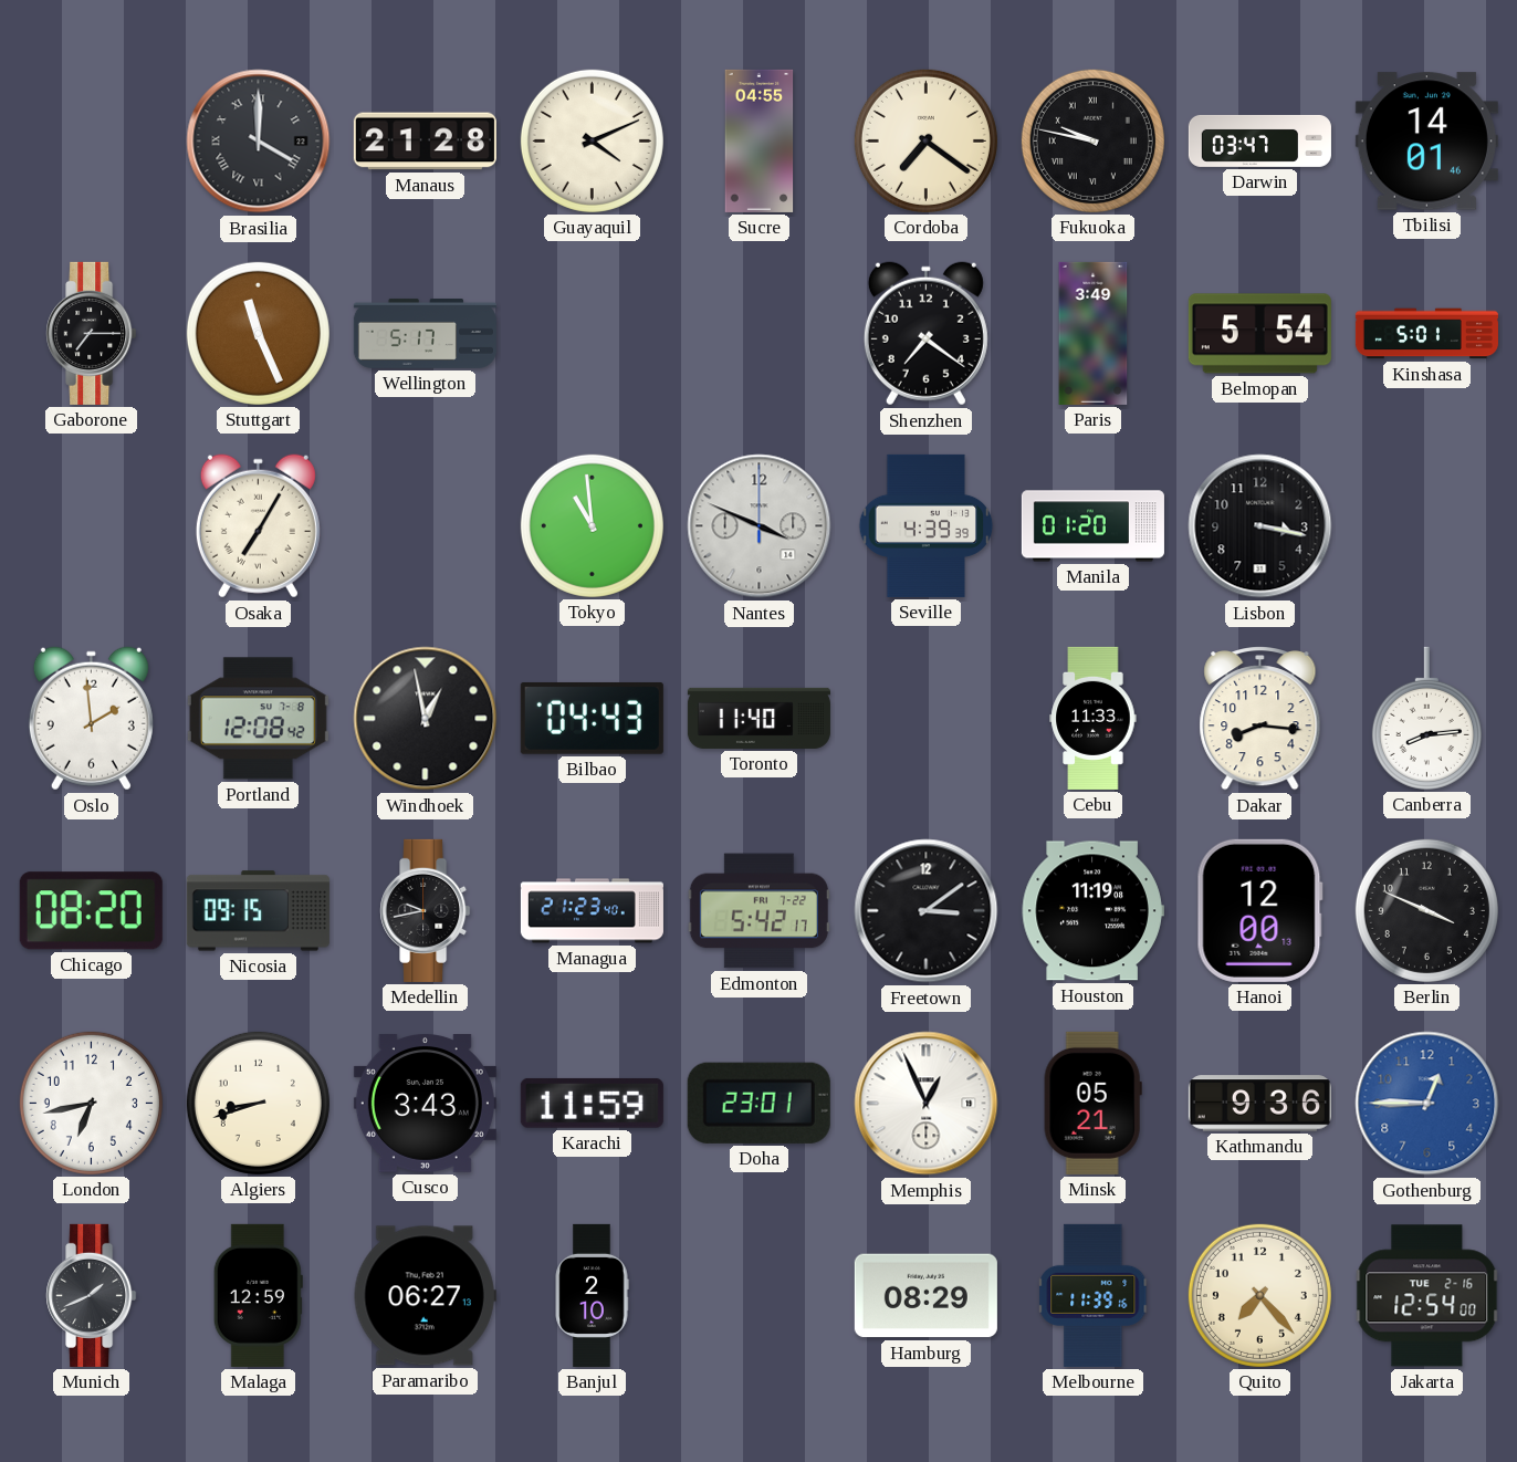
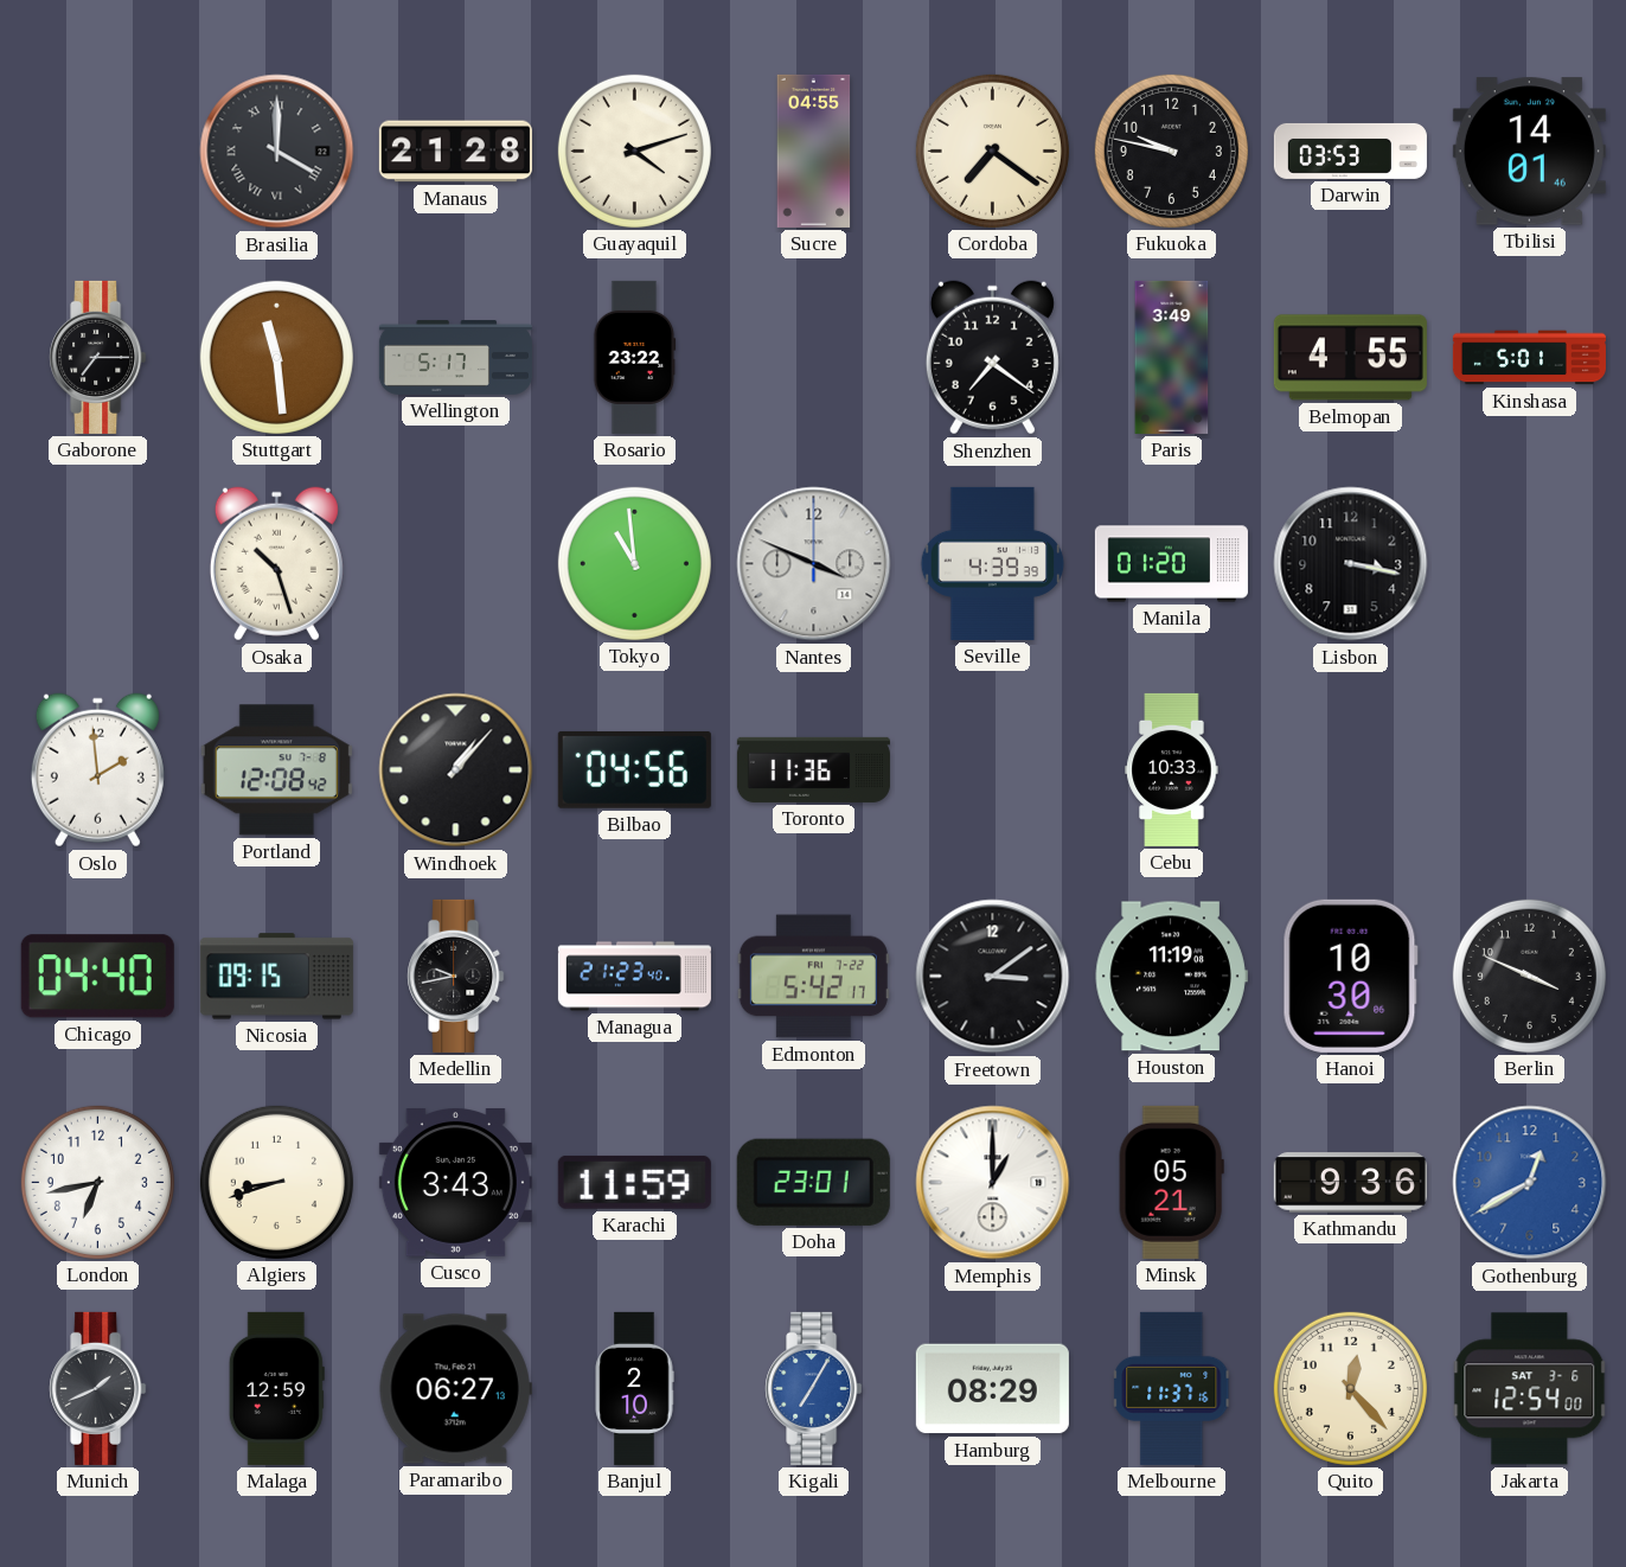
Guayaquil: 4:11 -> 4:12 (634, 151)
Fukuoka numerals: Roman -> Arabic (1171, 151)
Darwin: 03:47 -> 03:53 (1350, 151)
Stuttgart: 11:26 -> 11:29 (276, 357)
Rosario: none -> 23:22 (635, 357)
Belmopan: 5:54 -> 4:55 (1350, 358)
Osaka: 7:05 -> 10:27 (276, 564)
Windhoek: 12:58 -> 1:07 (456, 770)
Bilbao: 04:43 -> 04:56 (634, 769)
Toronto: 11:40 -> 11:36 (813, 769)
Cebu: 11:33 -> 10:33 (1172, 769)
Dakar: 8:16 -> none (1260, 718)
Canberra: 8:14 -> none (1426, 718)
Chicago: 08:20 -> 04:40 (97, 977)
Hanoi: 12:00 -> 10:30 (1350, 976)
Memphis: 12:56 -> 1:00 (993, 1183)
Gothenburg: 12:45 -> 12:40 (1530, 1183)
Kigali: none -> 7:05 (814, 1388)
Melbourne: 11:39 -> 11:37 (1172, 1388)
Quito: 7:23 -> 12:23 (1350, 1388)
Jakarta date: TUE 2-16 -> SAT 3-6 (1530, 1389)
